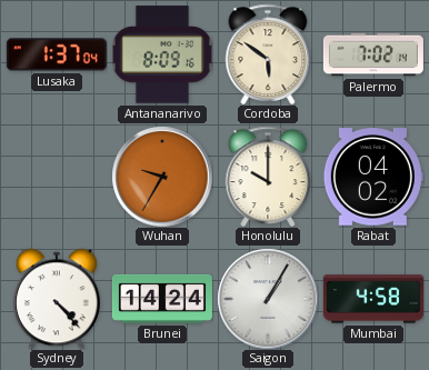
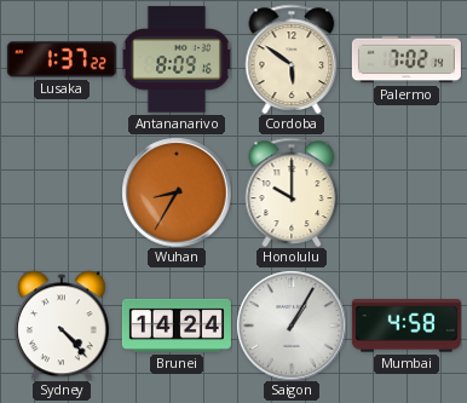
Lusaka: 1:37:04 -> 1:37:22 (62, 59)
Wuhan: 9:35 -> 8:35 (177, 192)
Rabat: 04:02 -> none (373, 177)
